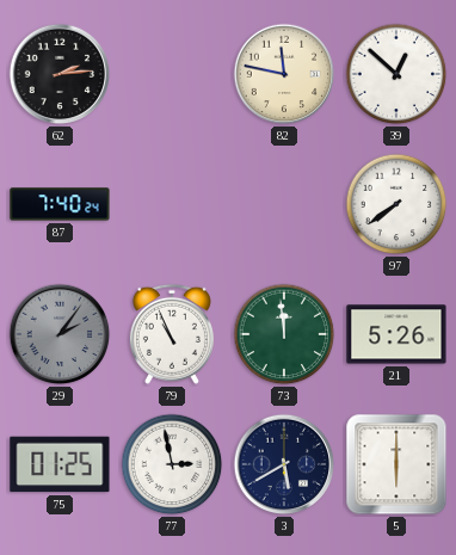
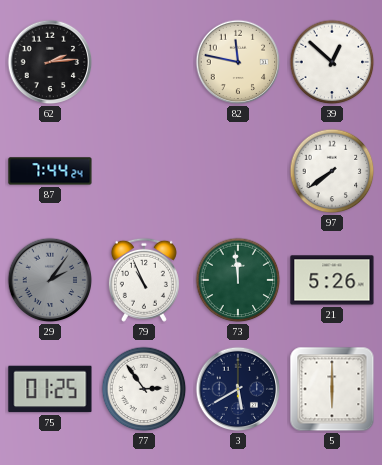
87: 7:40 -> 7:44 (50, 171)
77: 2:58 -> 2:54 (144, 389)
